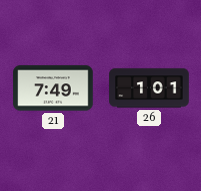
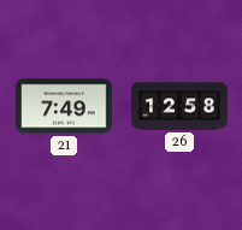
26: 1:01 -> 12:58 (179, 106)
